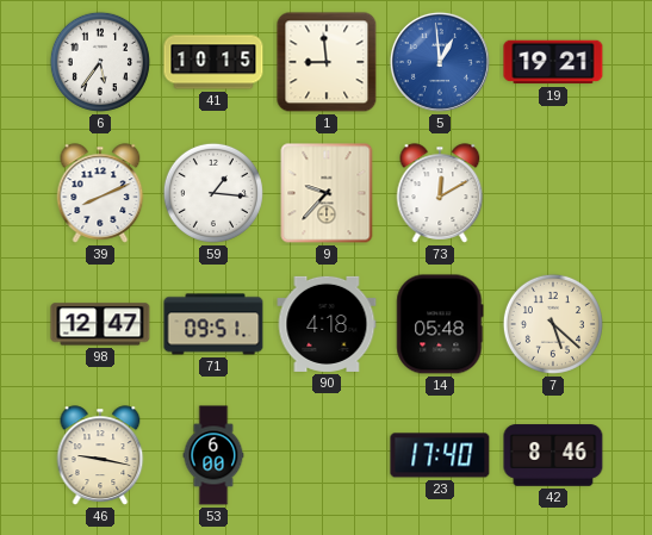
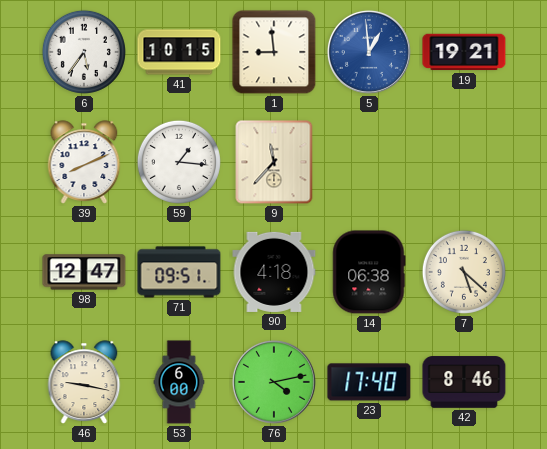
9: 9:37 -> 11:37 (274, 162)
73: 12:10 -> none (440, 193)
14: 05:48 -> 06:38 (369, 272)
76: none -> 4:13 (274, 382)
